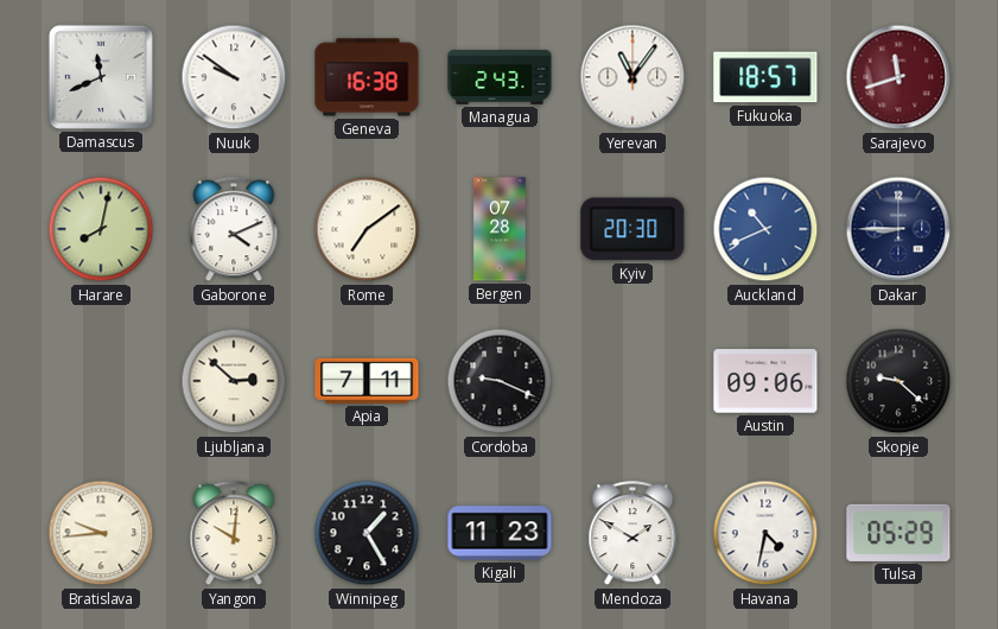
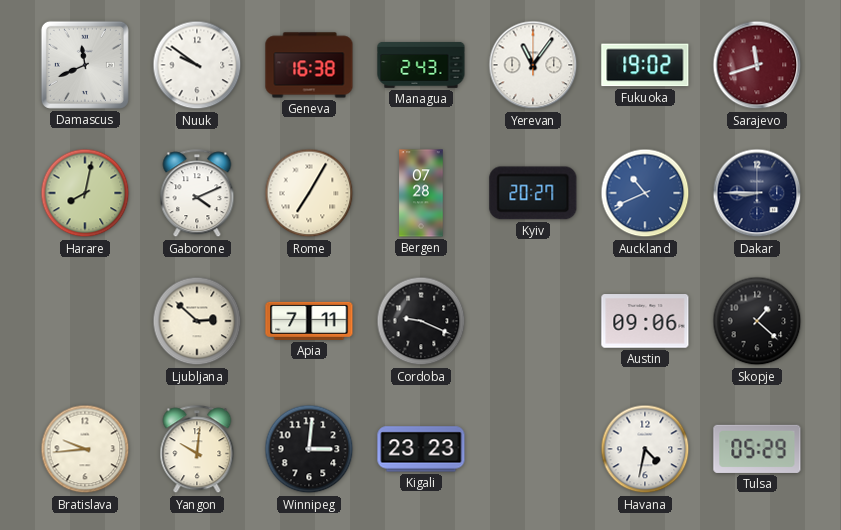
Fukuoka: 18:57 -> 19:02 (645, 65)
Rome: 7:09 -> 7:05 (309, 193)
Kyiv: 20:30 -> 20:27 (533, 193)
Skopje: 9:22 -> 1:22 (757, 321)
Winnipeg: 1:25 -> 3:01 (309, 449)
Kigali: 11:23 -> 23:23 (421, 449)
Mendoza: 1:50 -> none (633, 534)
